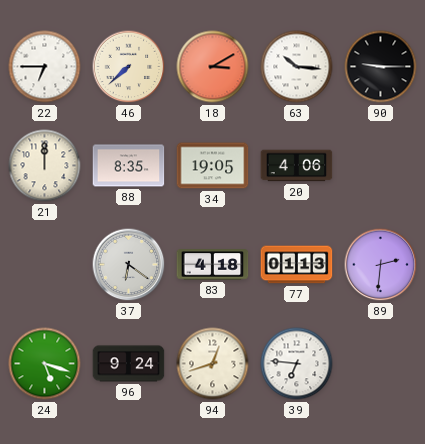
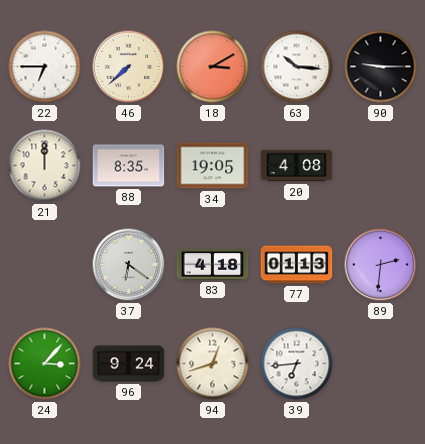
20: 4:06 -> 4:08 (297, 166)
24: 5:18 -> 3:07 (45, 364)
39: 6:46 -> 6:44 (297, 364)
